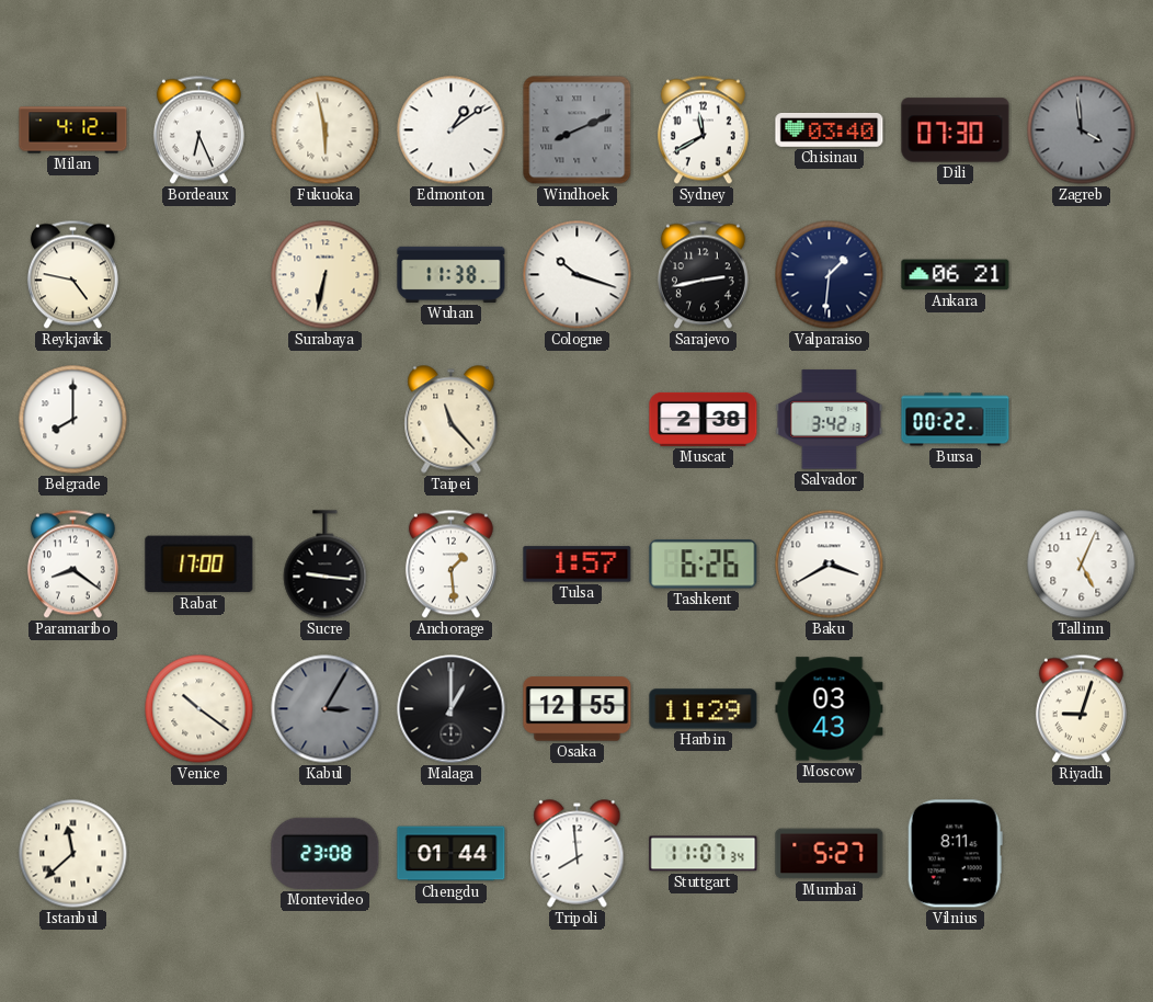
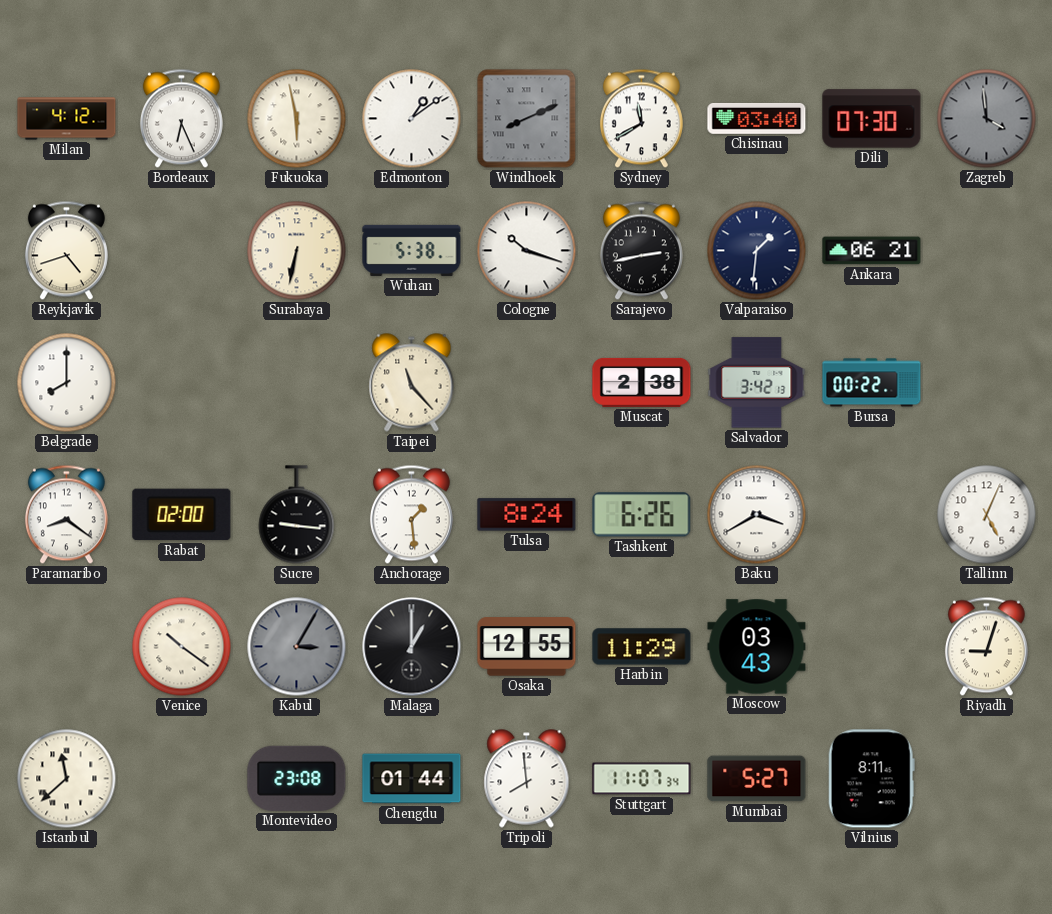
Reykjavik: 4:47 -> 4:42 (66, 251)
Wuhan: 11:38 -> 5:38 (412, 250)
Rabat: 17:00 -> 02:00 (182, 515)
Tulsa: 1:57 -> 8:24 (527, 515)
